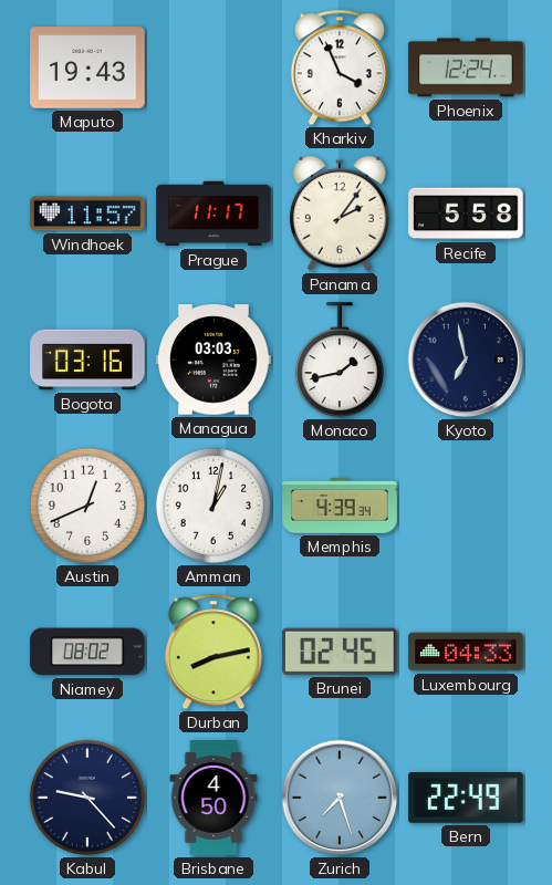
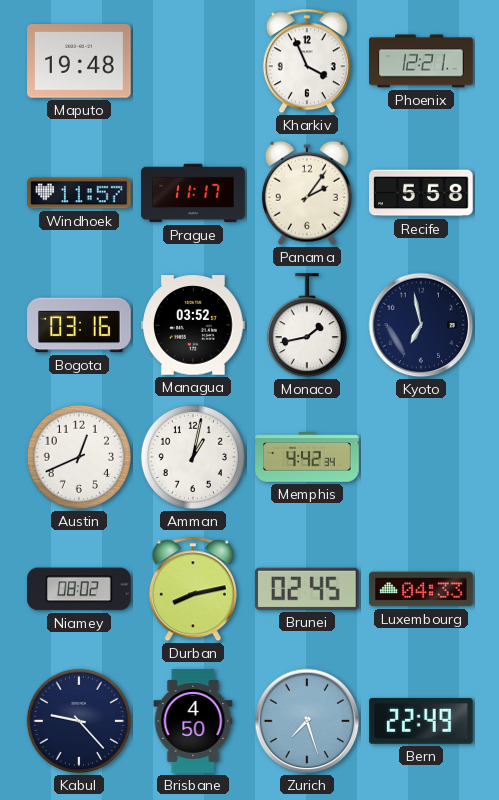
Maputo: 19:43 -> 19:48 (79, 62)
Phoenix: 12:24 -> 12:21 (421, 61)
Managua: 03:03 -> 03:52 (193, 325)
Memphis: 4:39 -> 4:42 (307, 457)
